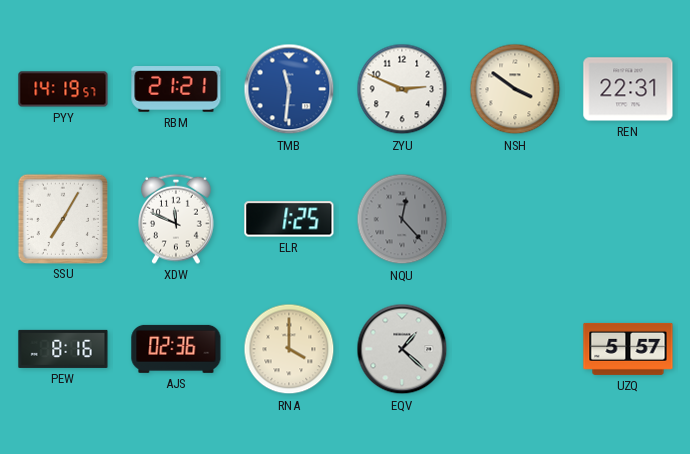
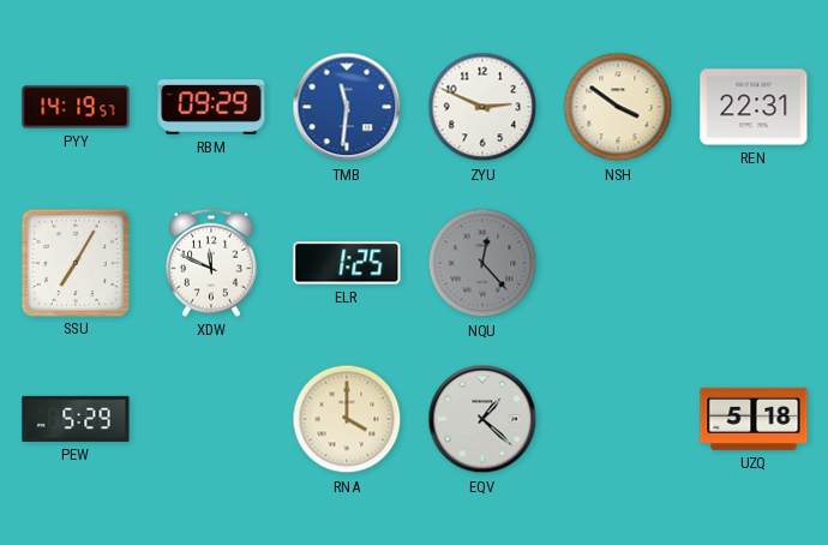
RBM: 21:21 -> 09:29 (211, 108)
PEW: 8:16 -> 5:29 (76, 419)
AJS: 02:36 -> none (176, 349)
UZQ: 5:57 -> 5:18 (754, 419)
